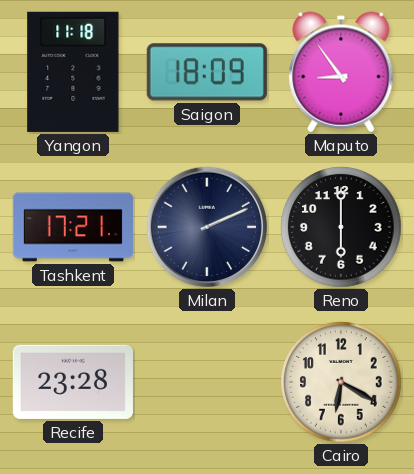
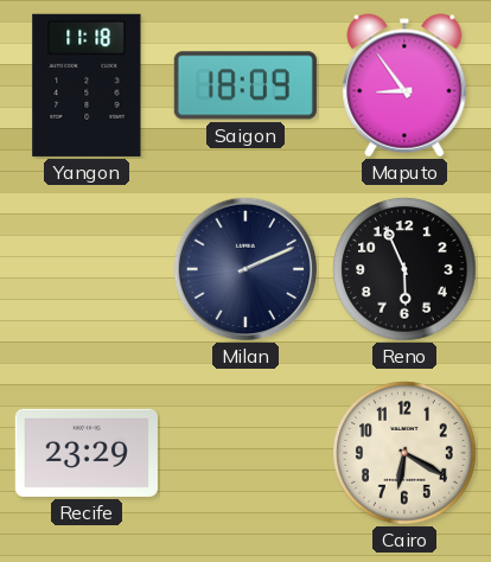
Tashkent: 17:21 -> none (73, 227)
Reno: 6:00 -> 5:56 (404, 269)
Recife: 23:28 -> 23:29 (87, 453)
